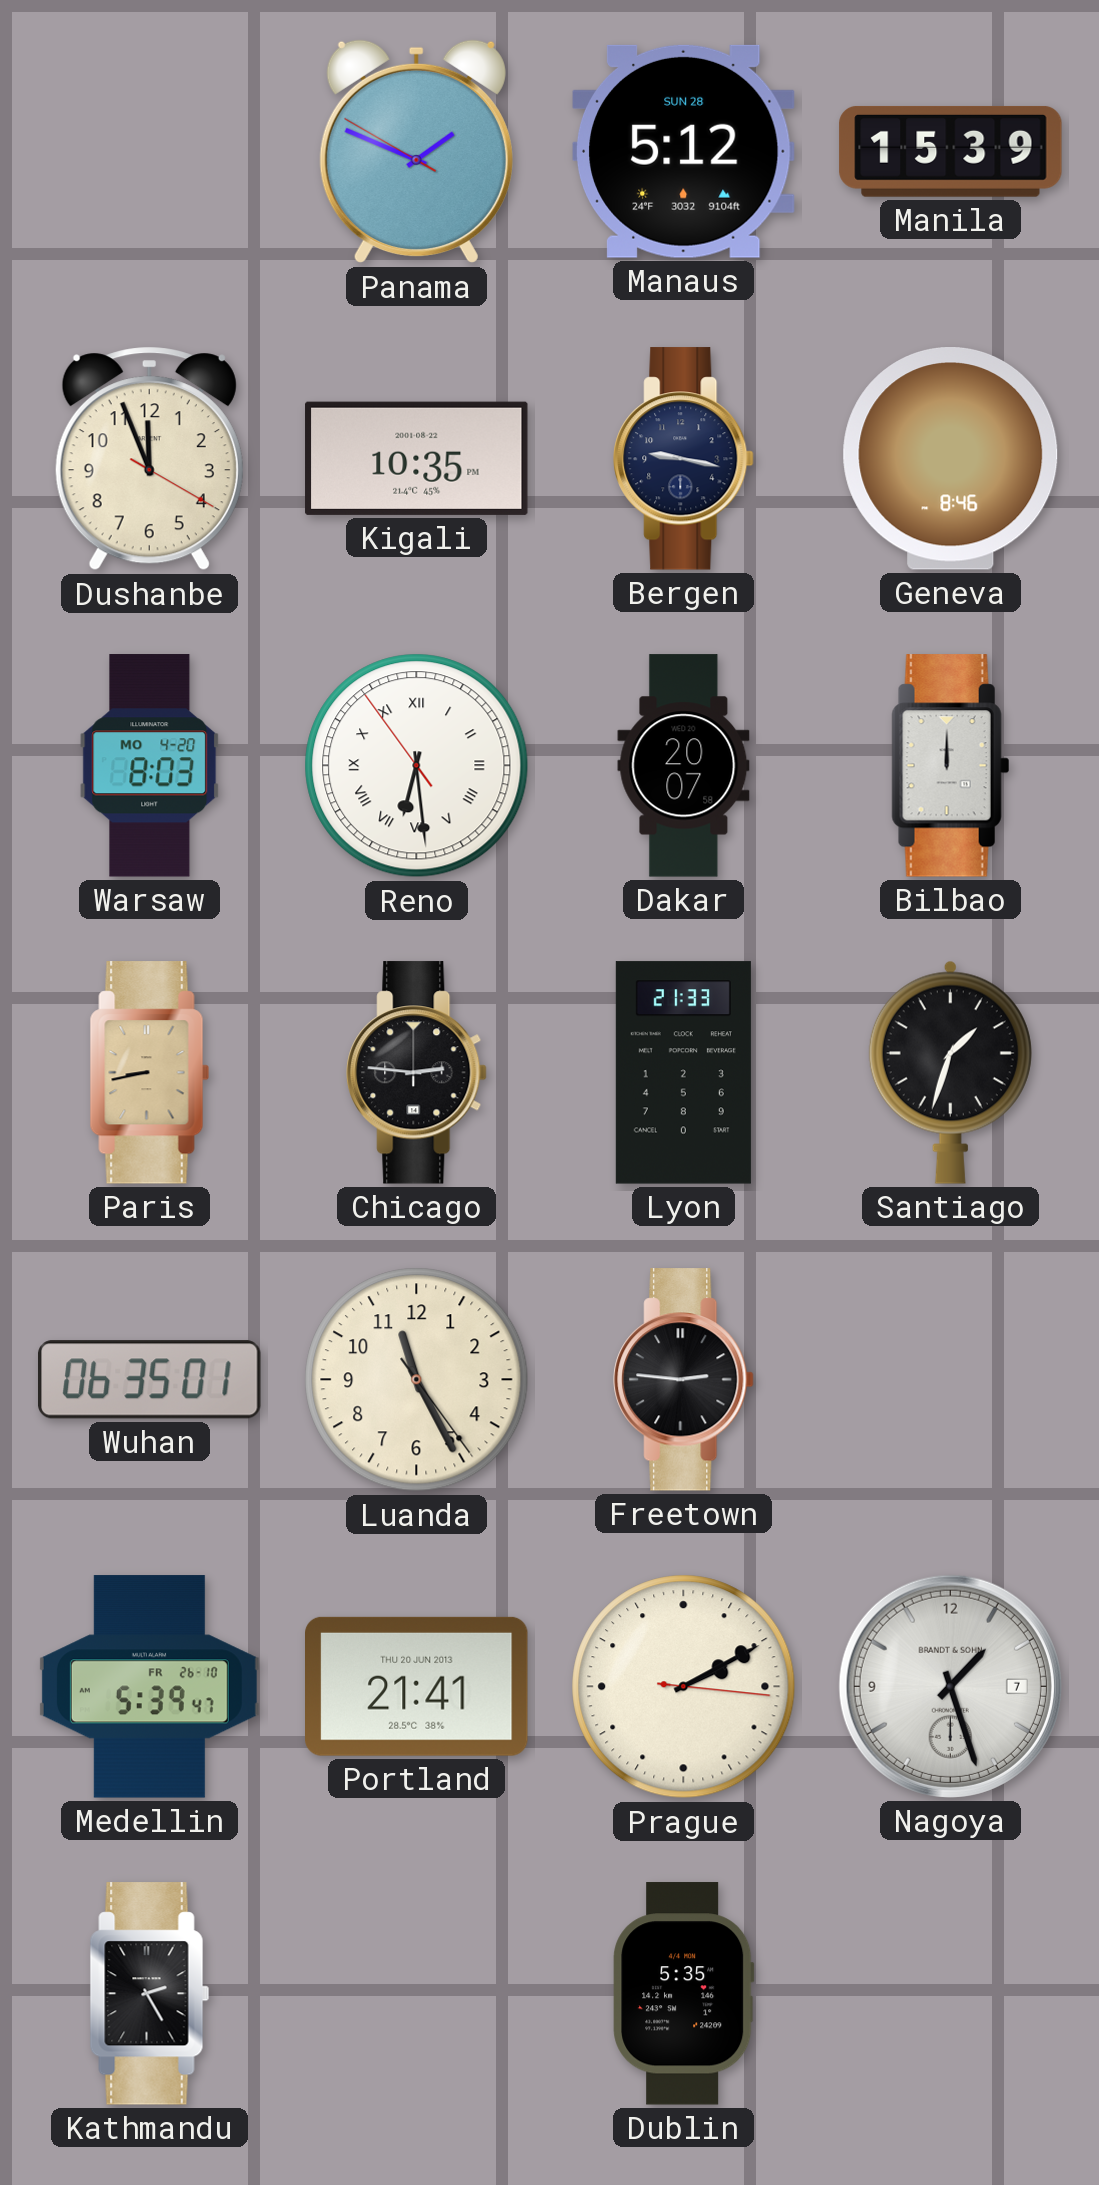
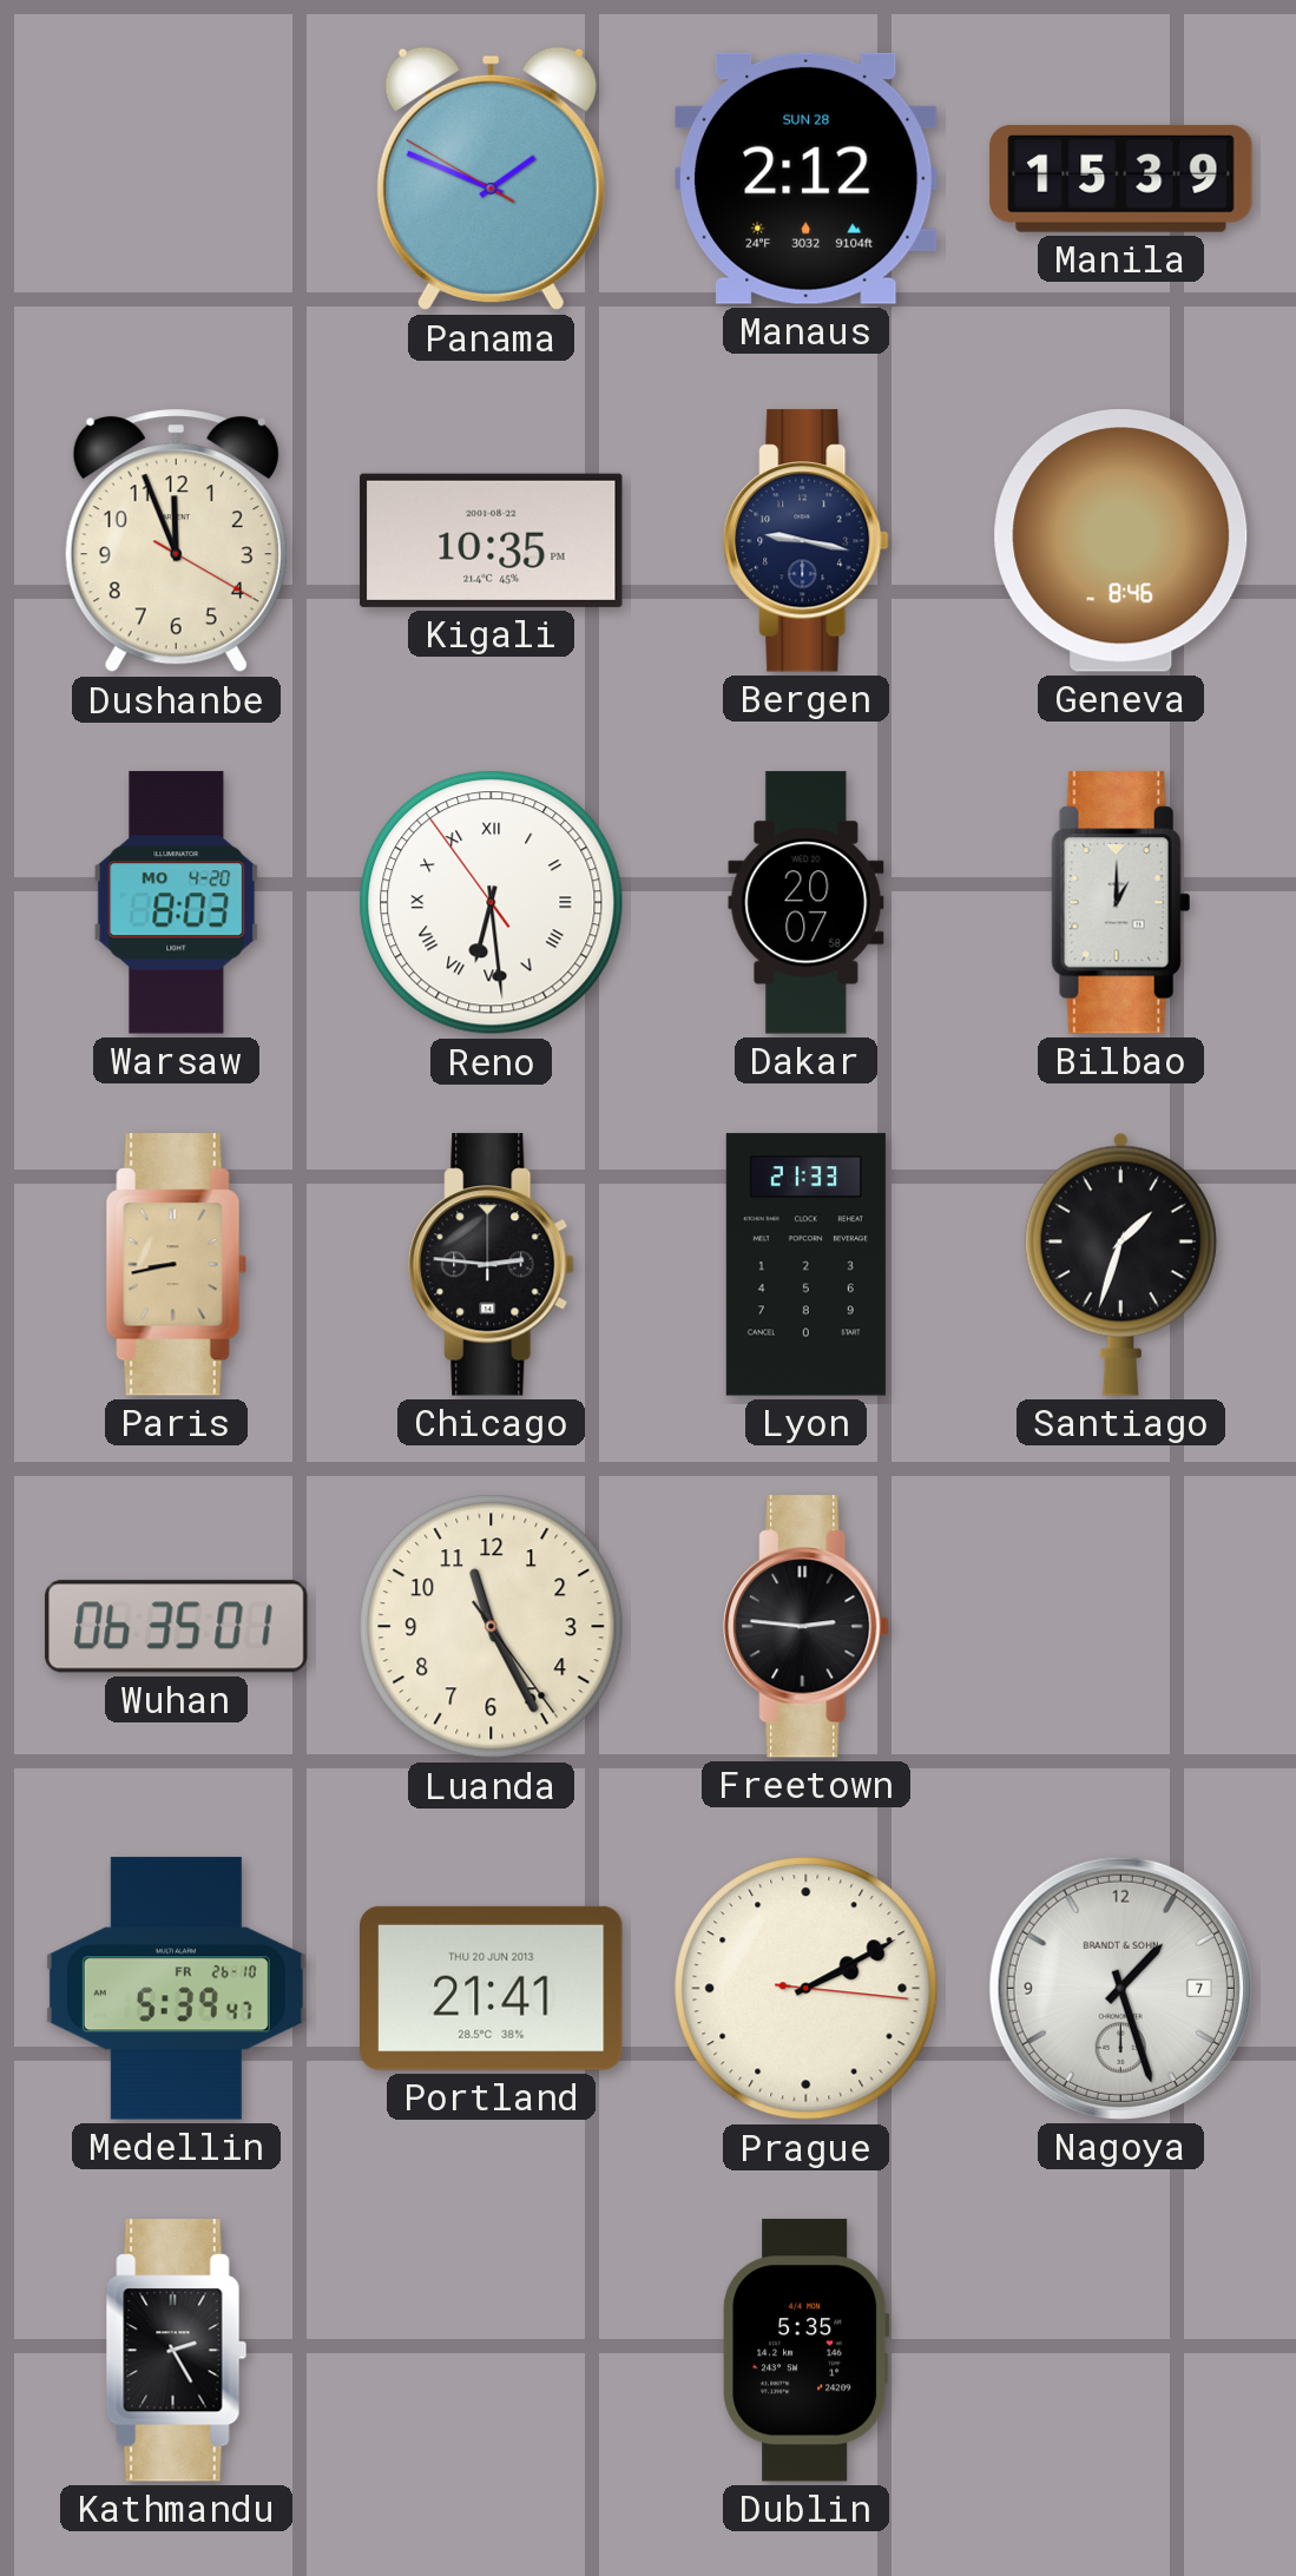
Manaus: 5:12 -> 2:12 (805, 178)
Bilbao: 12:00 -> 1:00 (1121, 903)
